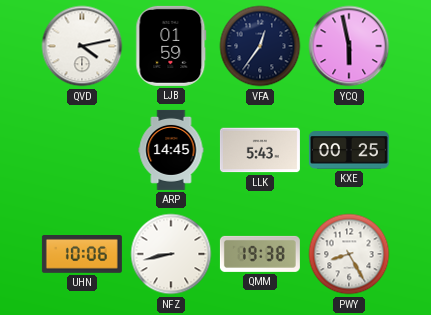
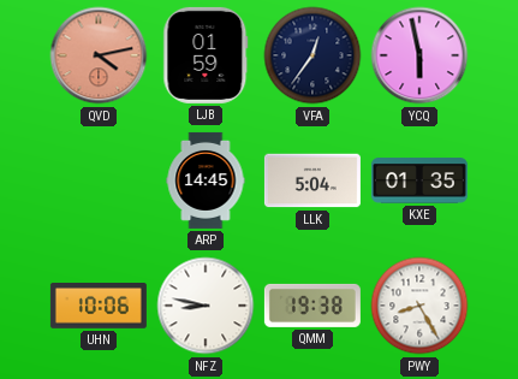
QVD dial: white -> salmon (99, 55)
LLK: 5:43 -> 5:04 (312, 180)
KXE: 00:25 -> 01:35 (419, 180)
NFZ: 8:43 -> 8:47 (206, 306)
